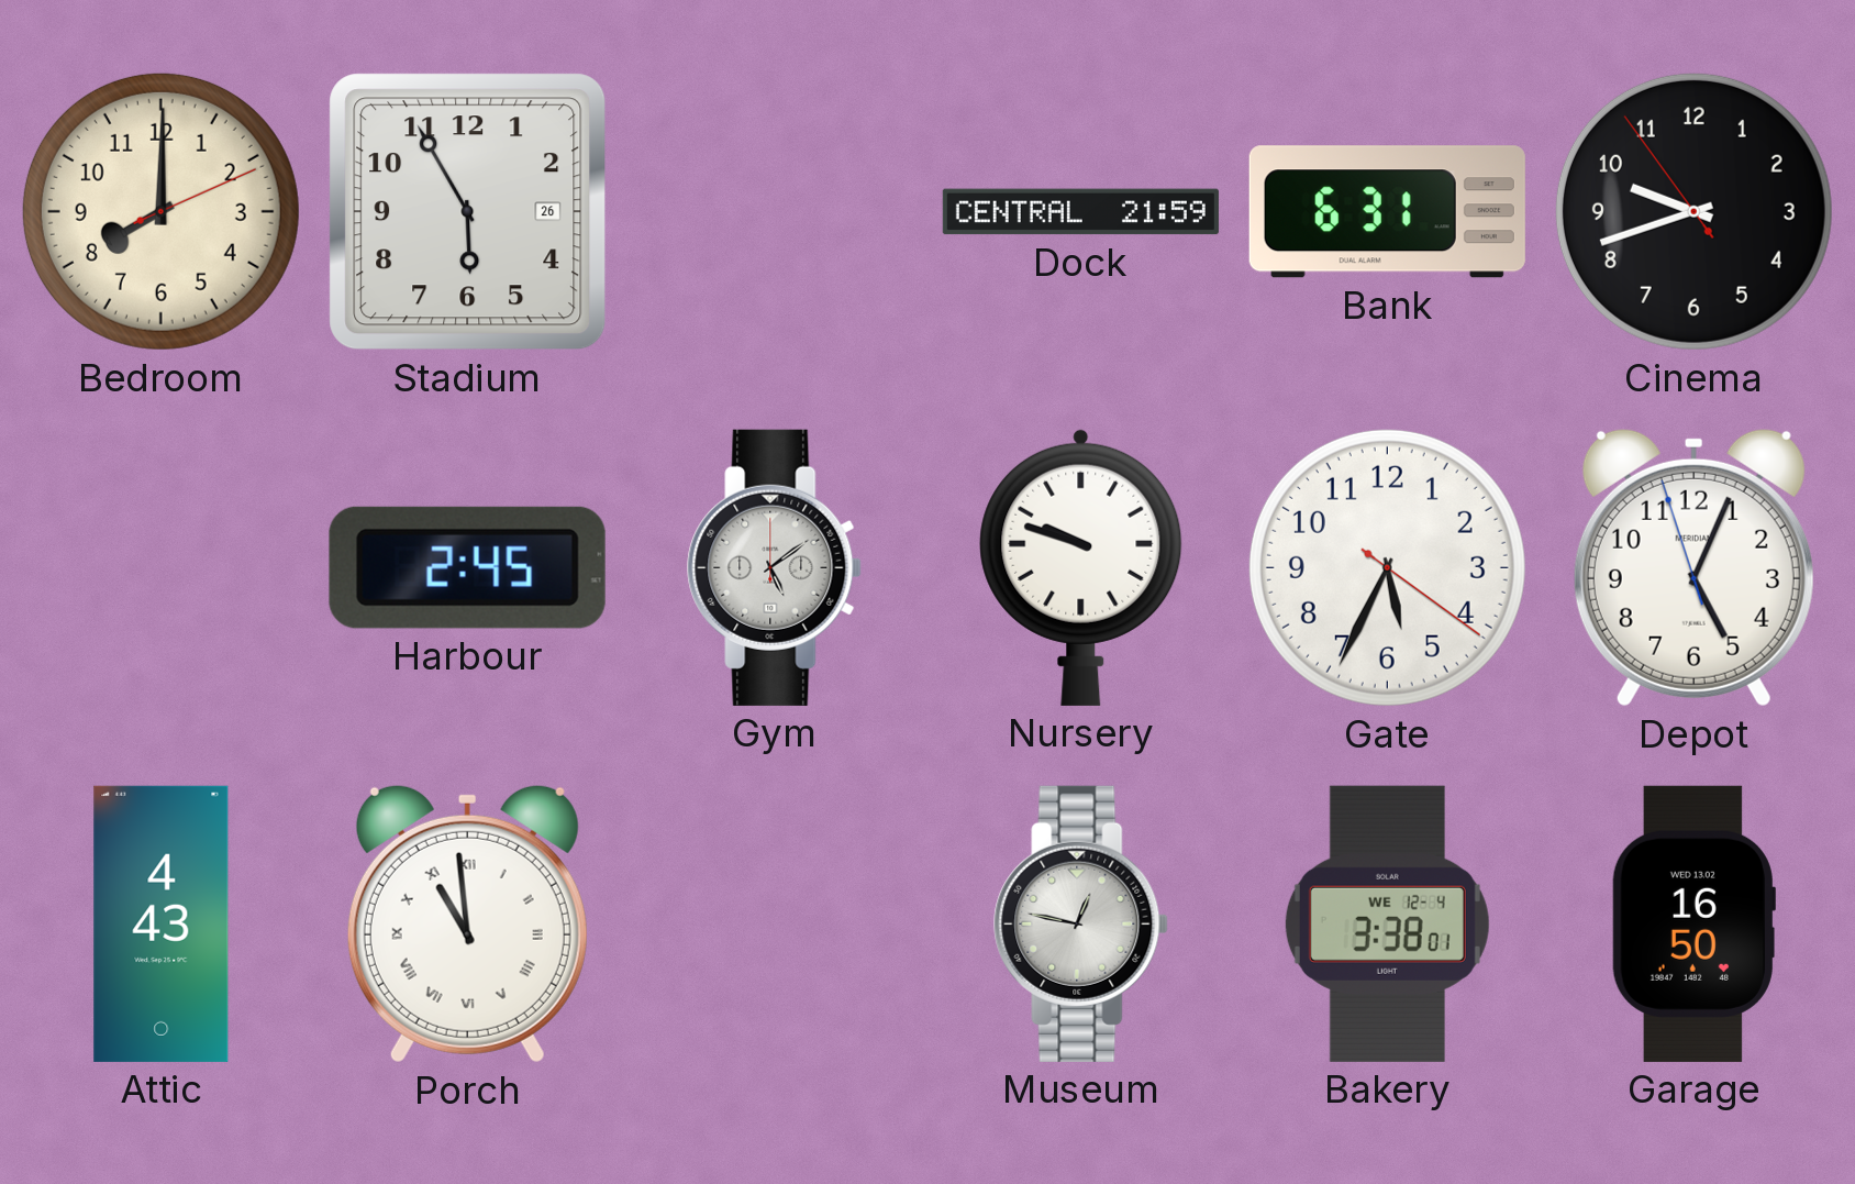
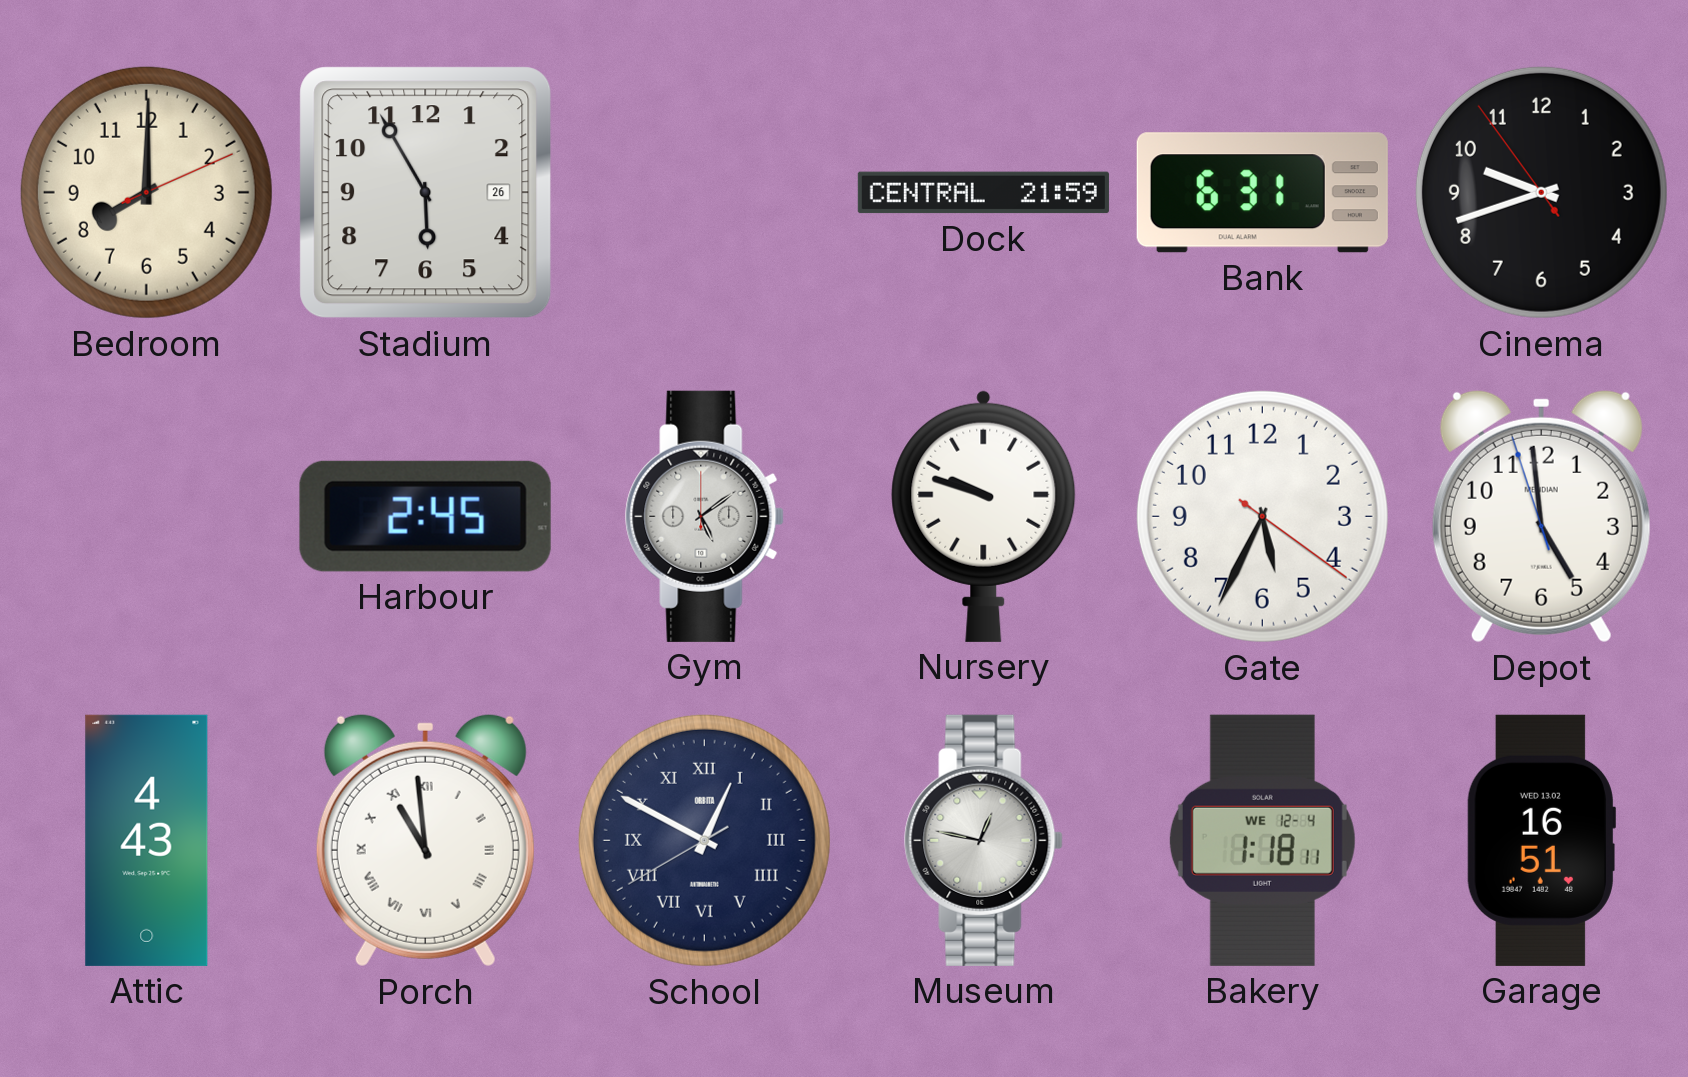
Depot: 5:03 -> 4:58 (1541, 516)
School: none -> 12:49 (704, 840)
Bakery: 3:38 -> 1:18 (1262, 840)
Garage: 16:50 -> 16:51 (1541, 840)
